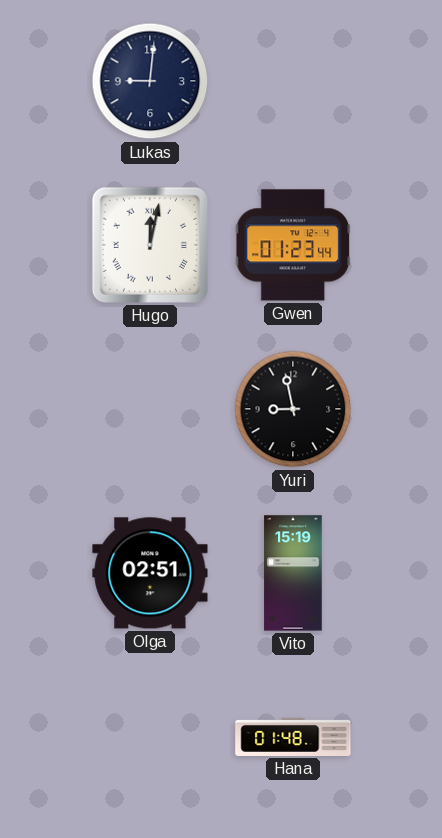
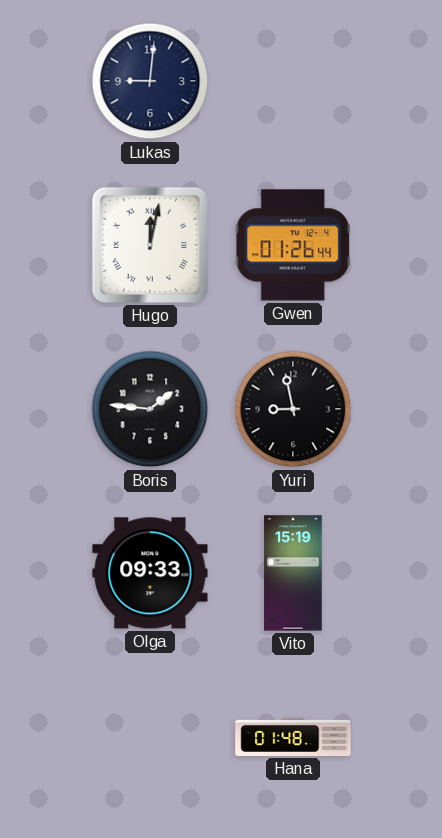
Gwen: 01:23 -> 01:26 (293, 245)
Boris: none -> 1:46 (150, 409)
Olga: 02:51 -> 09:33 (150, 573)
